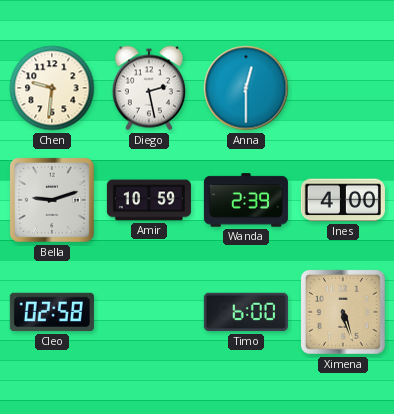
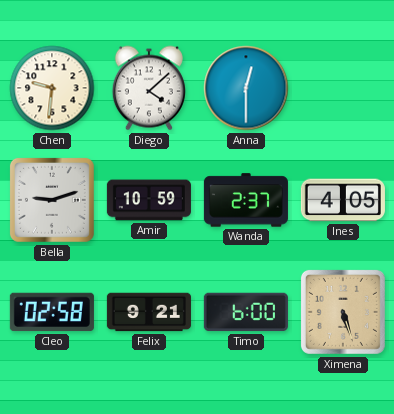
Diego: 2:28 -> 4:08 (149, 88)
Wanda: 2:39 -> 2:37 (246, 200)
Ines: 4:00 -> 4:05 (343, 200)
Felix: none -> 9:21 (149, 312)
